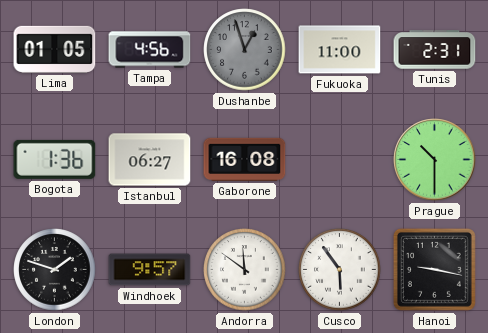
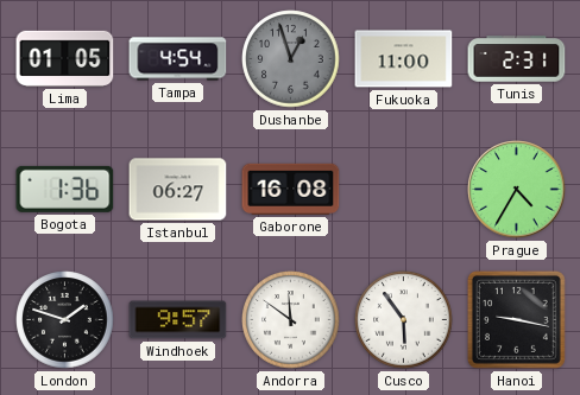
Tampa: 4:56 -> 4:54 (178, 59)
Prague: 10:30 -> 4:35 (517, 190)
